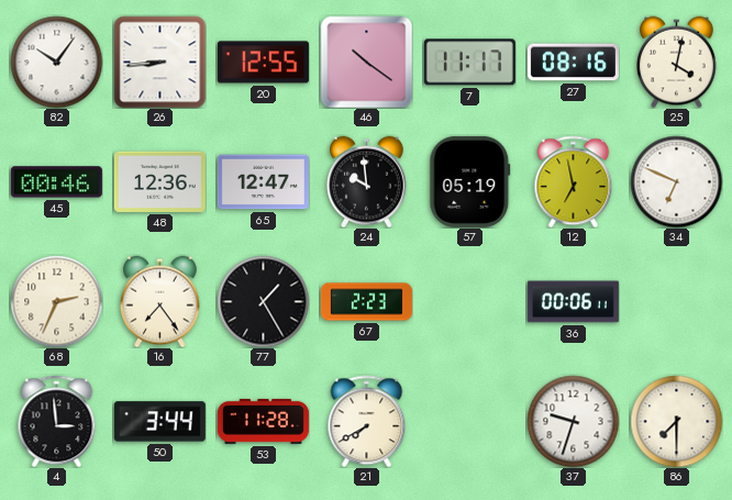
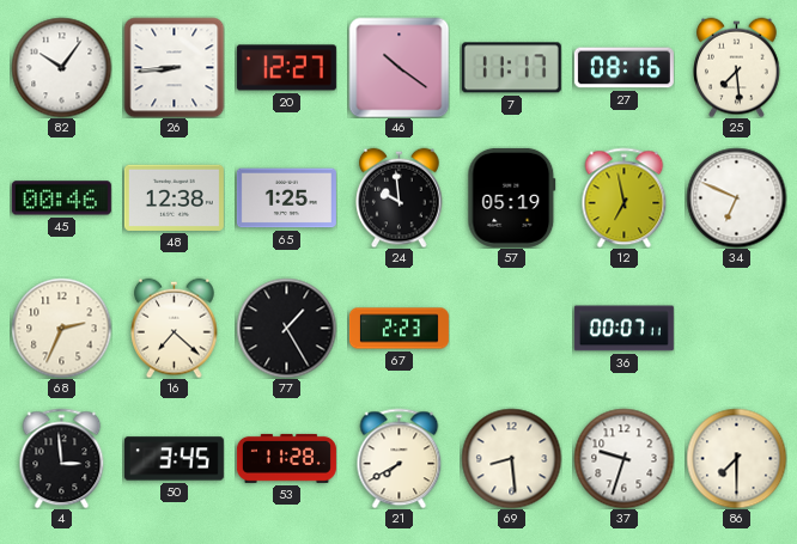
20: 12:55 -> 12:27 (286, 68)
25: 4:02 -> 7:29 (737, 67)
48: 12:36 -> 12:38 (174, 197)
65: 12:47 -> 1:25 (286, 198)
16: 7:24 -> 7:22 (175, 328)
36: 00:06 -> 00:07 (623, 329)
50: 3:44 -> 3:45 (174, 459)
69: none -> 8:29 (511, 458)
